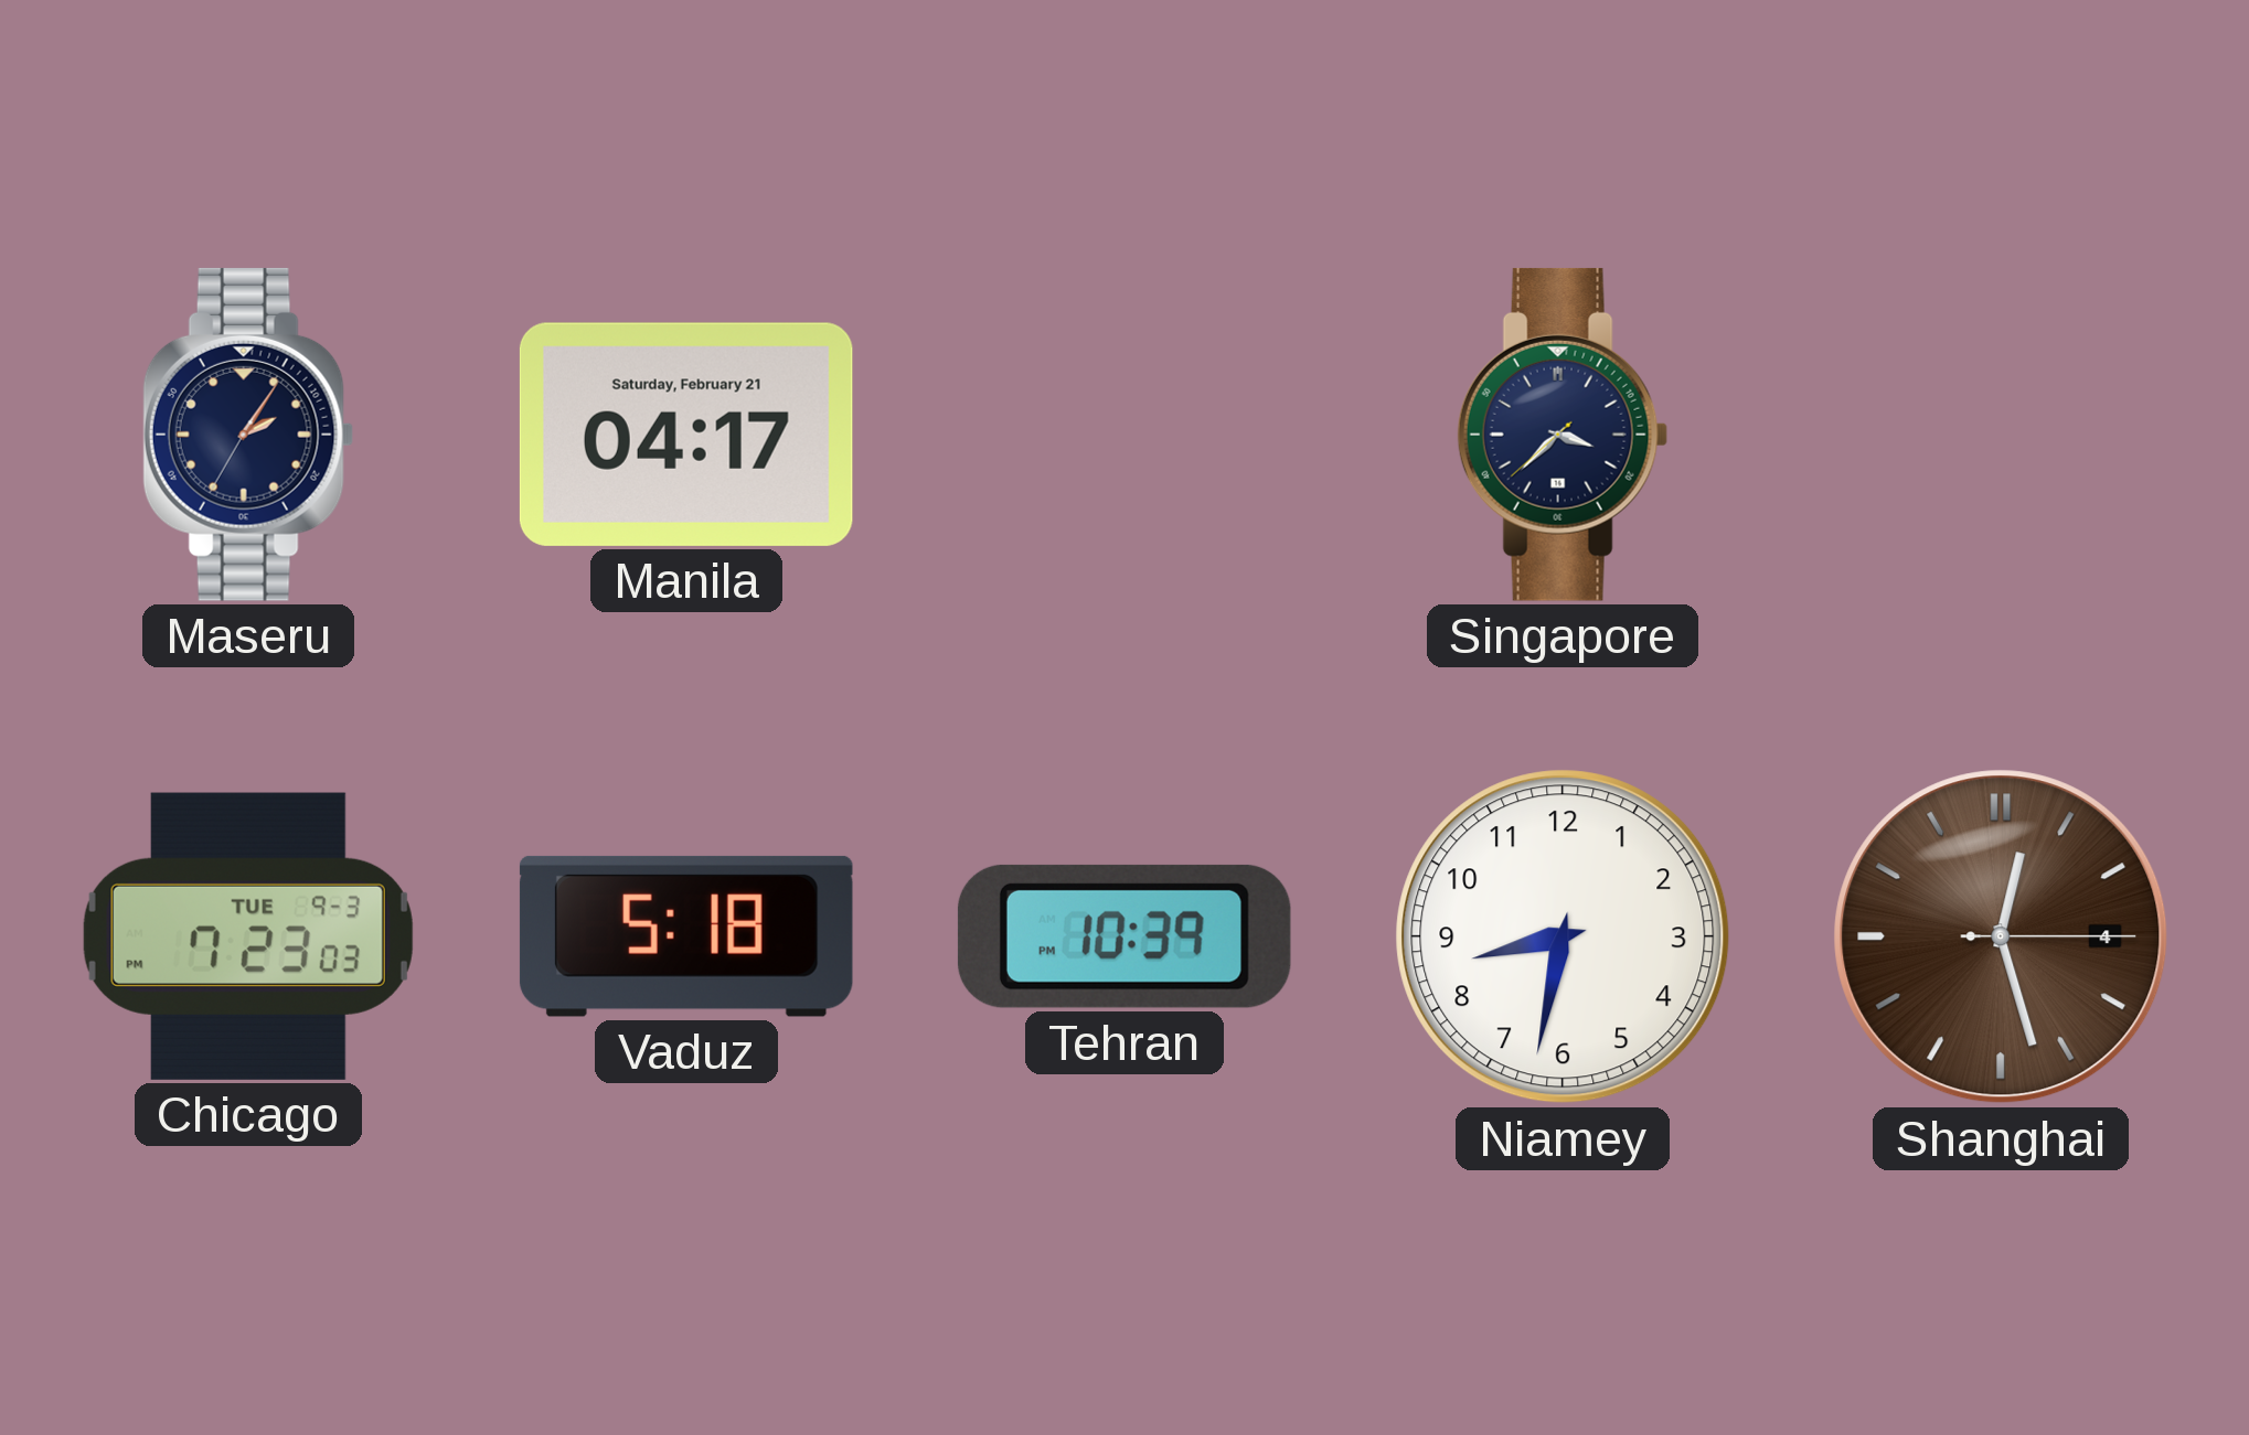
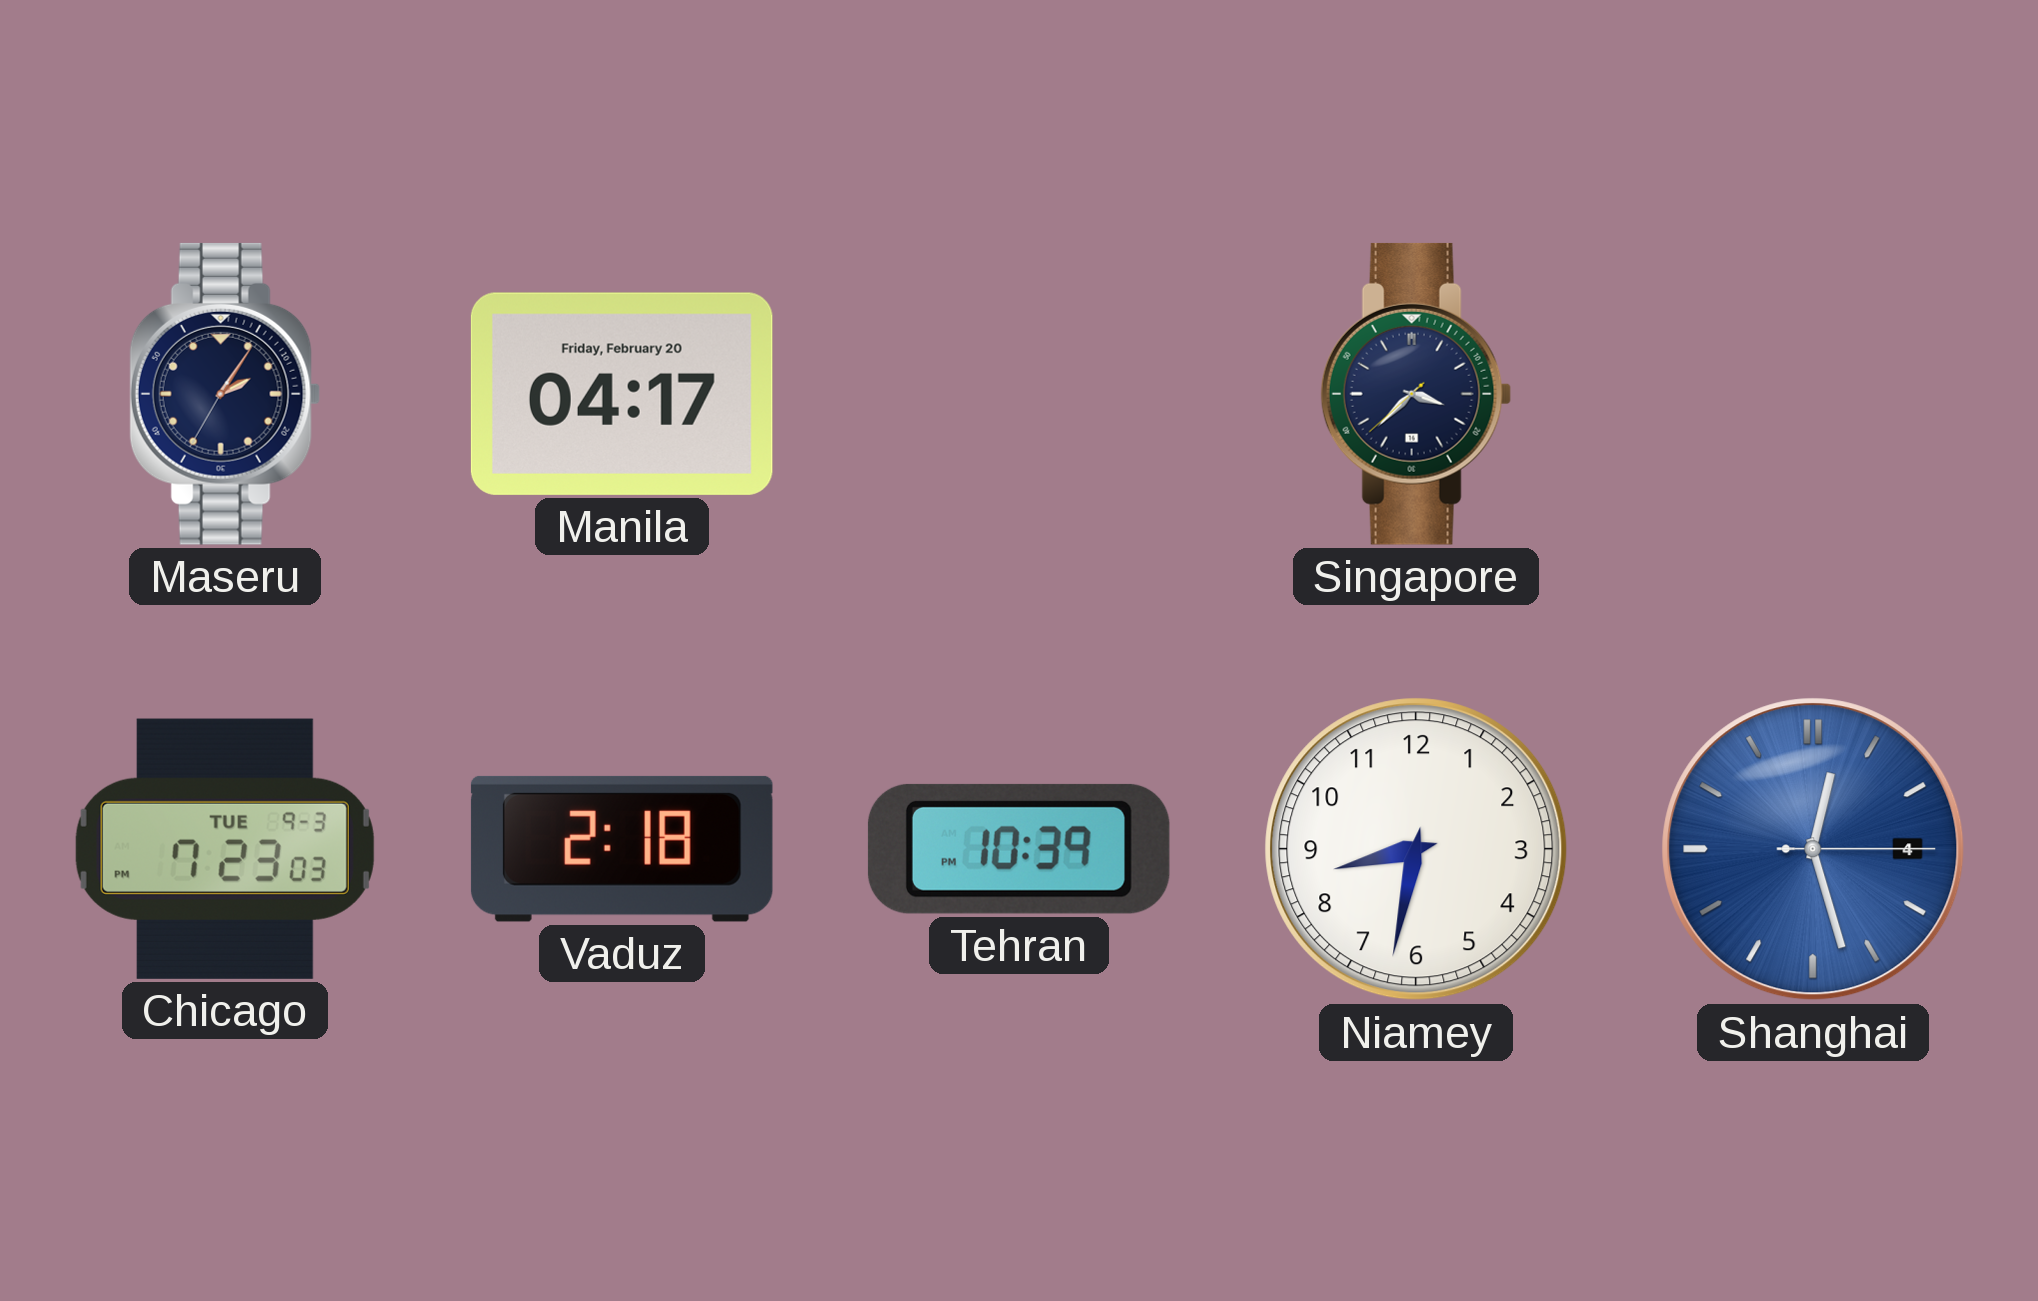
Manila date: Saturday, February 21 -> Friday, February 20 (622, 394)
Vaduz: 5:18 -> 2:18 (622, 849)
Shanghai dial: brown -> blue (1813, 849)
